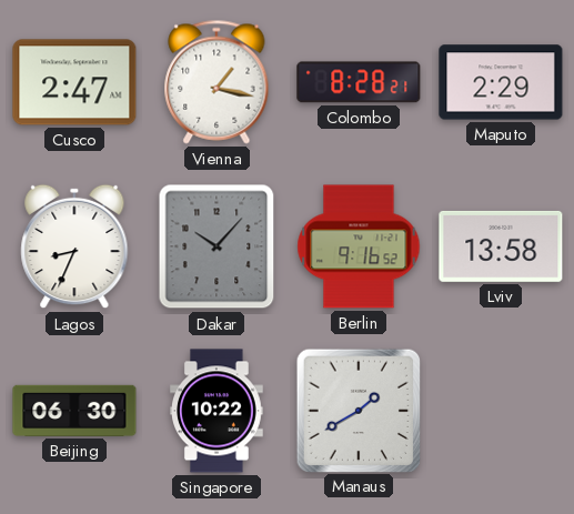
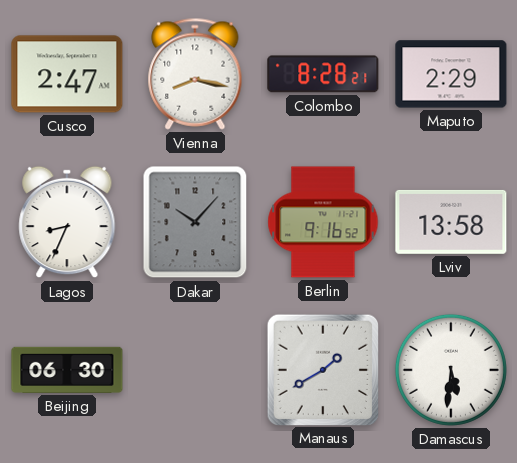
Vienna: 1:17 -> 8:17 (195, 74)
Singapore: 10:22 -> none (216, 411)
Damascus: none -> 5:31 (451, 370)
